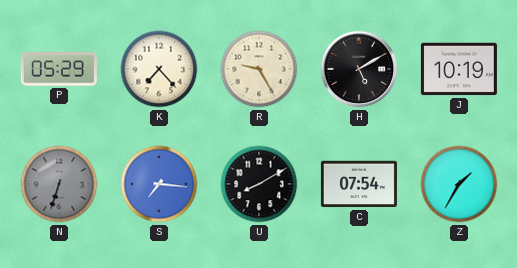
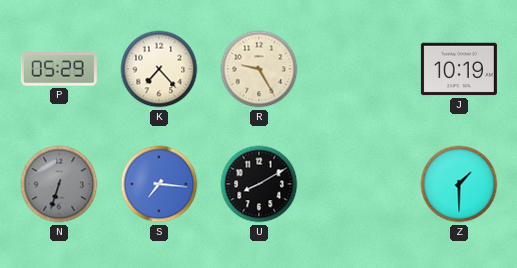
H: 5:10 -> none (359, 69)
C: 07:54 -> none (359, 184)
Z: 1:35 -> 1:30 (459, 184)
